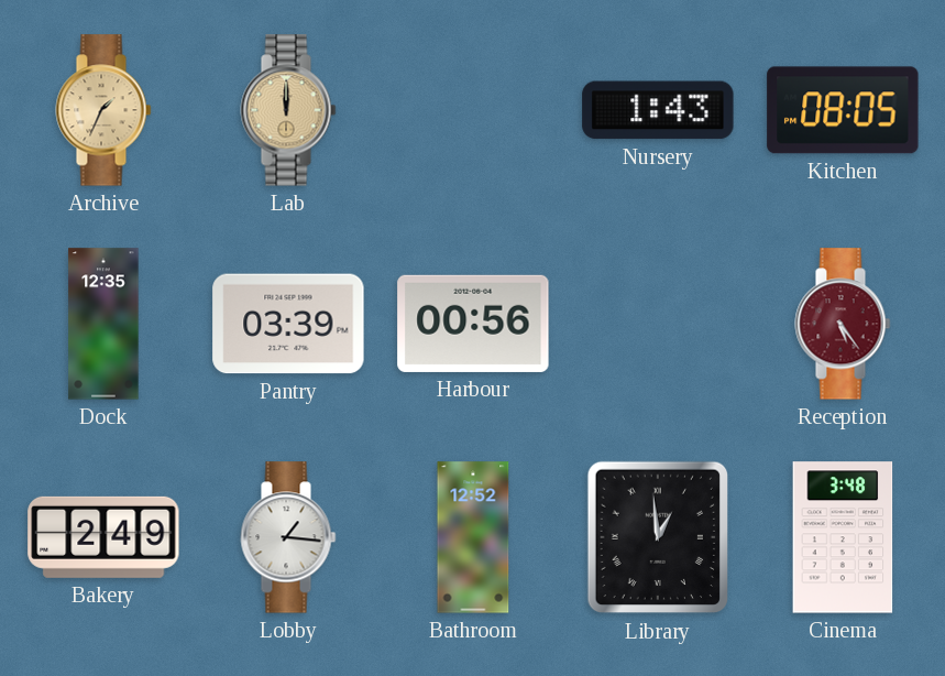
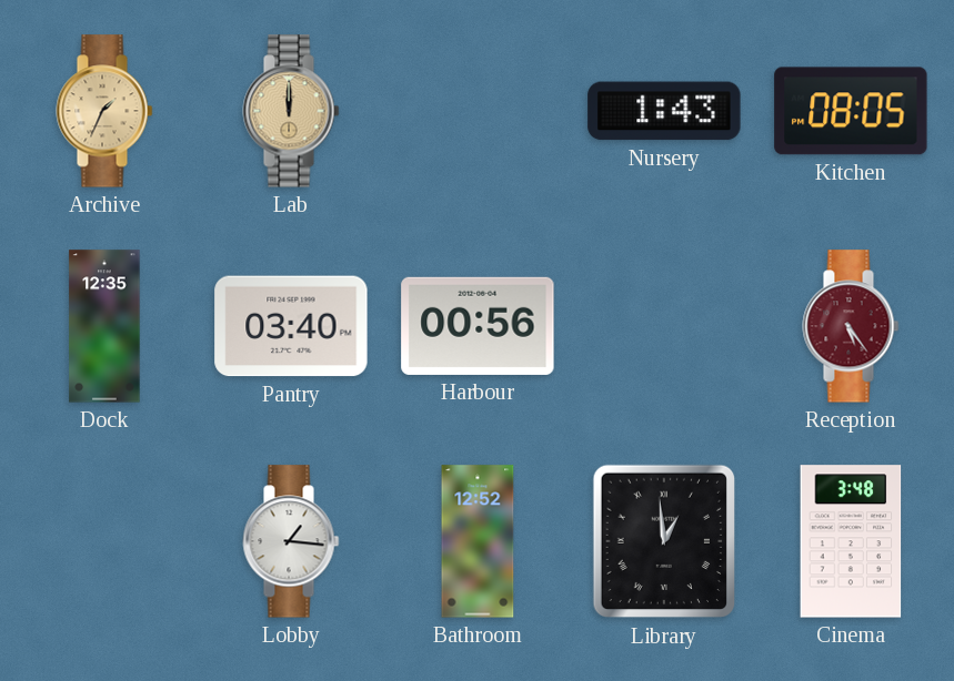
Pantry: 03:39 -> 03:40 (291, 326)
Bakery: 2:49 -> none (103, 537)
